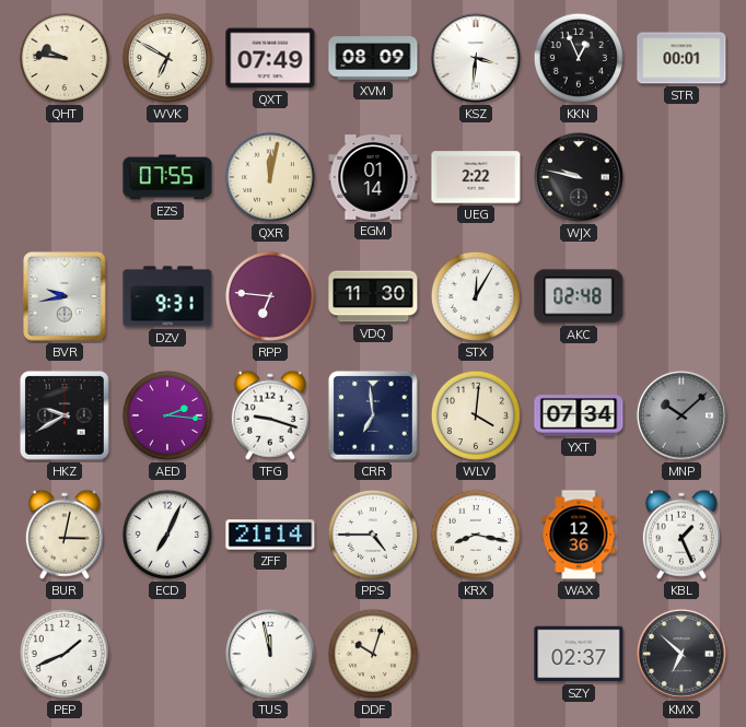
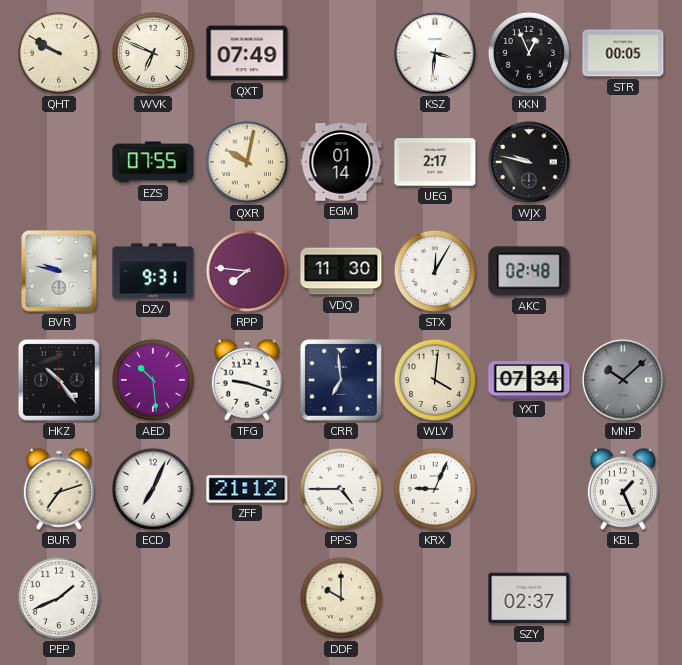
QHT: 9:46 -> 9:50 (59, 53)
WVK: 6:50 -> 6:49 (153, 53)
XVM: 08:09 -> none (373, 58)
STR: 00:01 -> 00:05 (623, 53)
QXR: 12:02 -> 10:02 (247, 162)
UEG: 2:22 -> 2:17 (435, 162)
BVR: 9:43 -> 9:47 (60, 272)
RPP: 6:46 -> 7:46 (247, 271)
HKZ: 9:40 -> 10:24 (59, 380)
AED: 2:16 -> 10:29 (153, 380)
BUR: 3:02 -> 7:12 (59, 489)
ZFF: 21:14 -> 21:12 (247, 489)
KRX: 8:17 -> 9:04 (435, 489)
WAX: 12:36 -> none (579, 535)
TUS: 11:58 -> none (270, 654)
DDF: 10:03 -> 10:00 (341, 598)
KMX: 6:52 -> none (681, 654)
